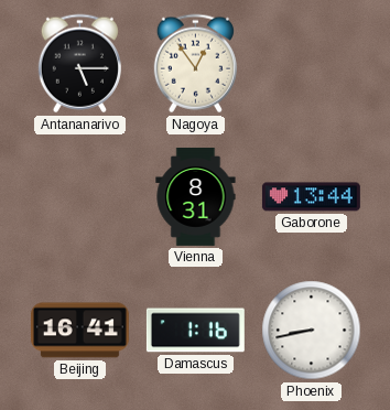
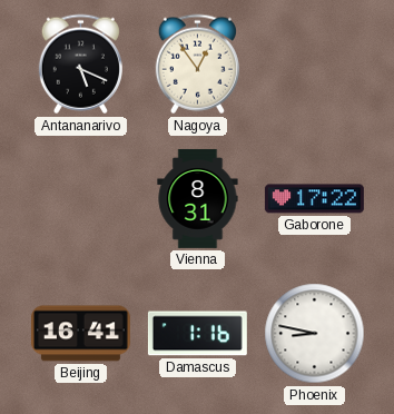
Antananarivo: 5:15 -> 5:19 (80, 65)
Gaborone: 13:44 -> 17:22 (314, 199)
Phoenix: 8:43 -> 8:47 (315, 334)
